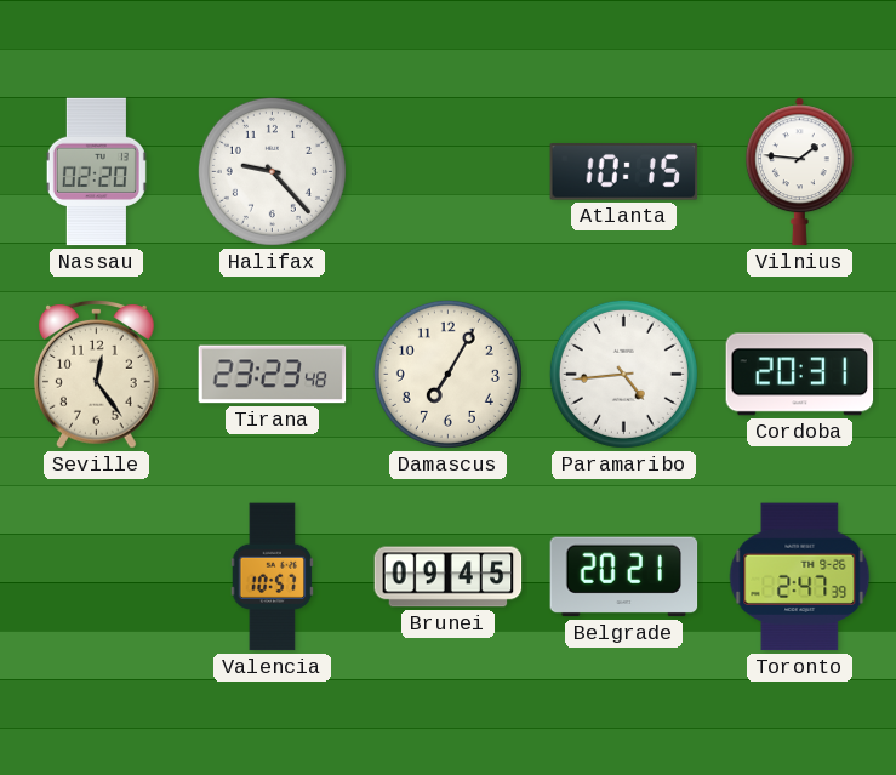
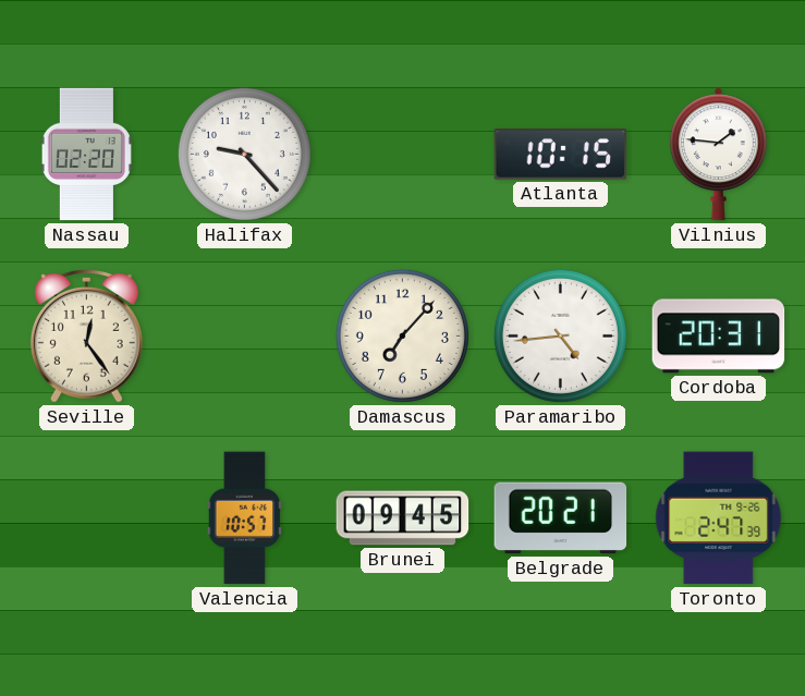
Tirana: 23:23 -> none (273, 375)
Damascus: 7:05 -> 7:07 (402, 335)
